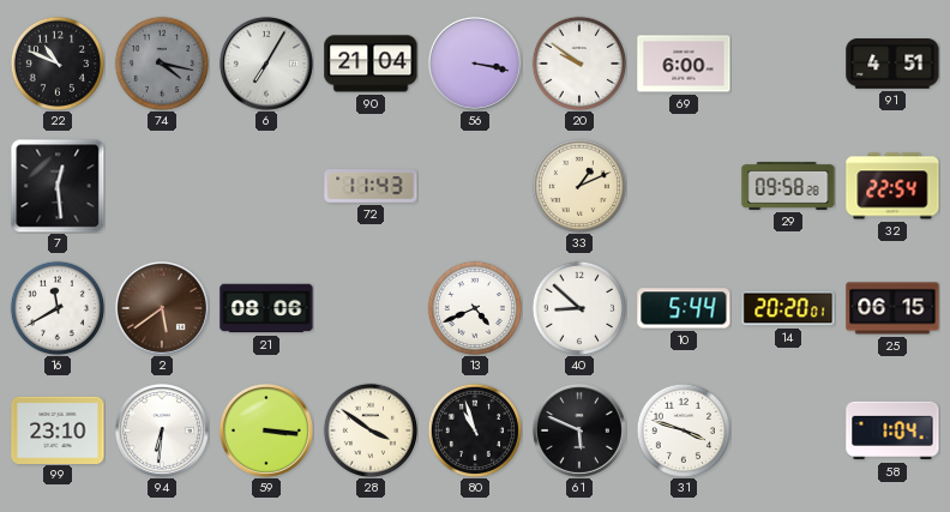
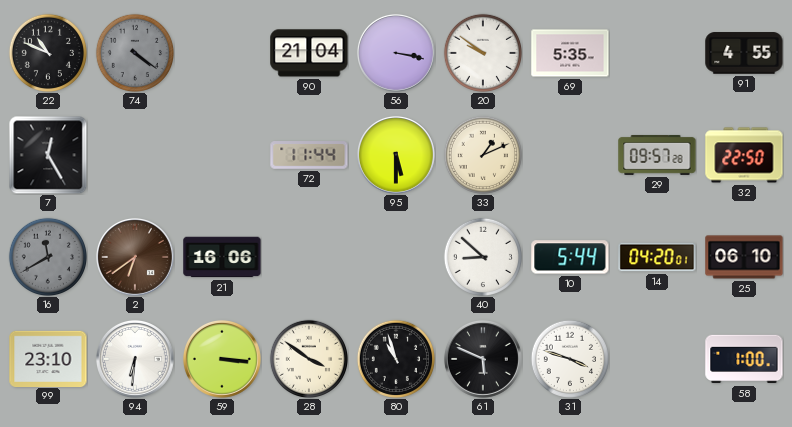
74: 4:17 -> 4:21 (134, 52)
6: 7:05 -> none (266, 64)
69: 6:00 -> 5:35 (570, 53)
91: 4:51 -> 4:55 (744, 53)
7: 12:29 -> 12:25 (48, 155)
72: 11:43 -> 11:44 (309, 155)
95: none -> 5:30 (396, 155)
29: 09:58 -> 09:57 (657, 155)
32: 22:54 -> 22:50 (744, 155)
16 dial: white -> grey (47, 256)
2: 5:39 -> 6:39 (135, 257)
21: 08:06 -> 16:06 (222, 257)
13: 4:41 -> none (474, 307)
14: 20:20 -> 04:20 (657, 257)
25: 06:15 -> 06:10 (744, 257)
58: 1:04 -> 1:00 (744, 359)
